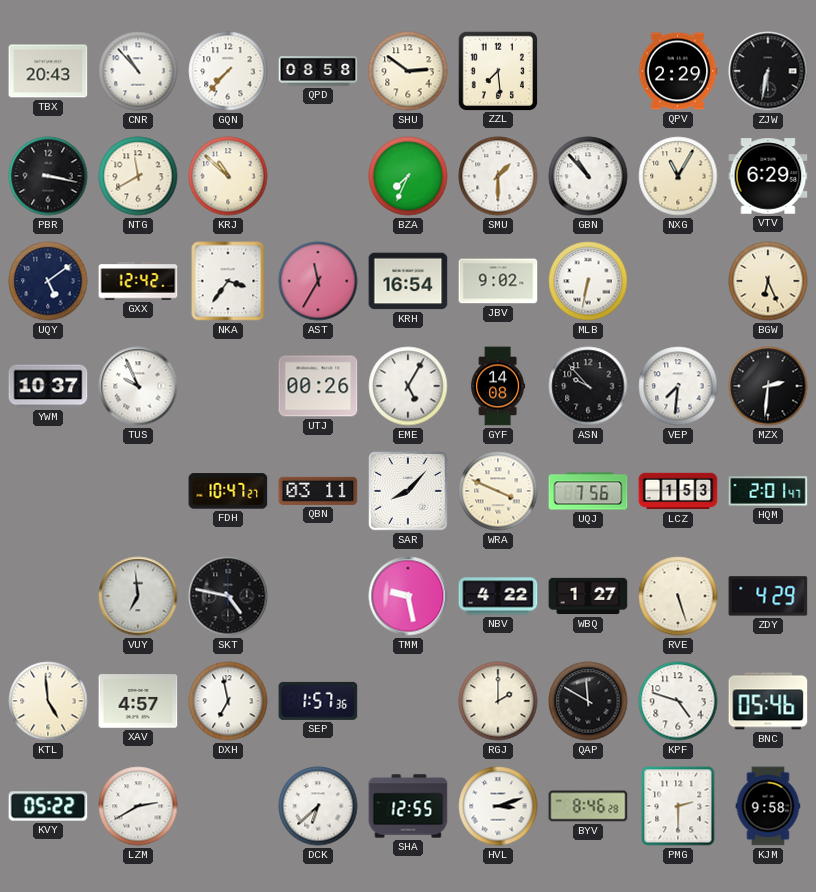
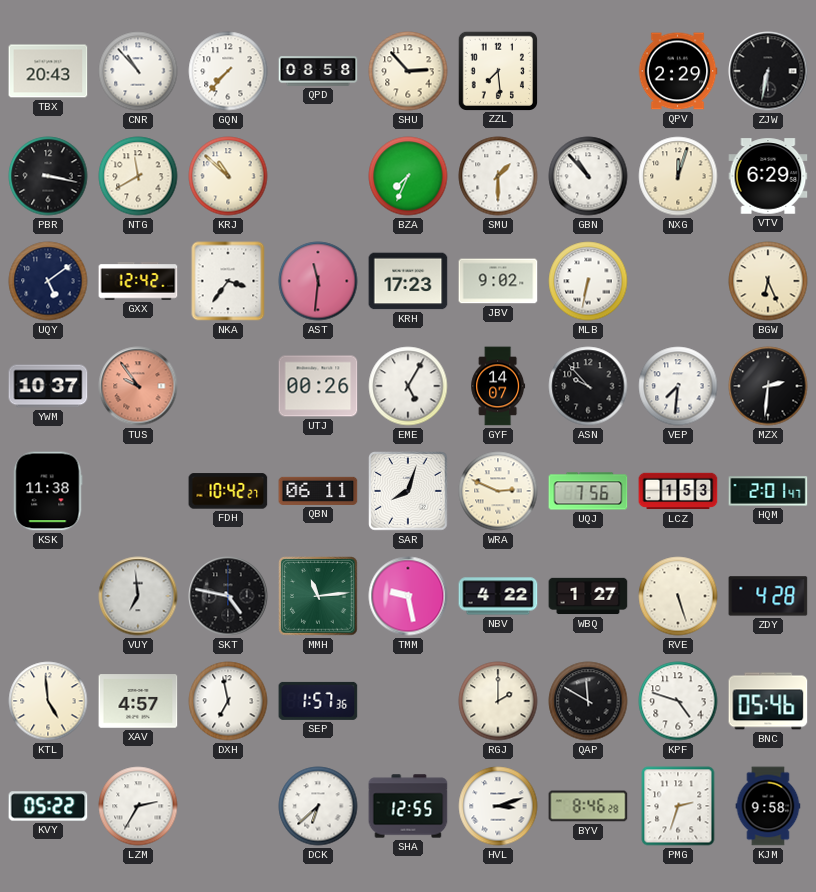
SHU: 2:51 -> 2:53 (408, 71)
NXG: 11:05 -> 12:03 (678, 176)
AST: 11:35 -> 11:31 (318, 281)
KRH: 16:54 -> 17:23 (408, 281)
TUS: 9:56 -> 9:54 (138, 386)
TUS dial: white -> salmon (138, 386)
GYF: 14:08 -> 14:07 (498, 386)
KSK: none -> 11:38 (48, 491)
FDH: 10:47 -> 10:42 (228, 491)
QBN: 03:11 -> 06:11 (318, 491)
SAR: 8:07 -> 8:03 (408, 491)
WRA: 3:49 -> 2:49 (498, 491)
MMH: none -> 11:14 (318, 596)
ZDY: 4:29 -> 4:28 (768, 596)
LZM: 2:40 -> 2:35 (138, 806)
PMG: 2:30 -> 2:33 (678, 806)
